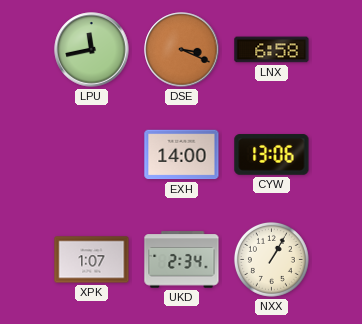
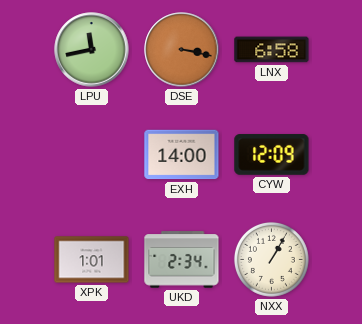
DSE: 3:19 -> 3:17 (182, 50)
CYW: 13:06 -> 12:09 (272, 155)
XPK: 1:07 -> 1:01 (92, 260)
